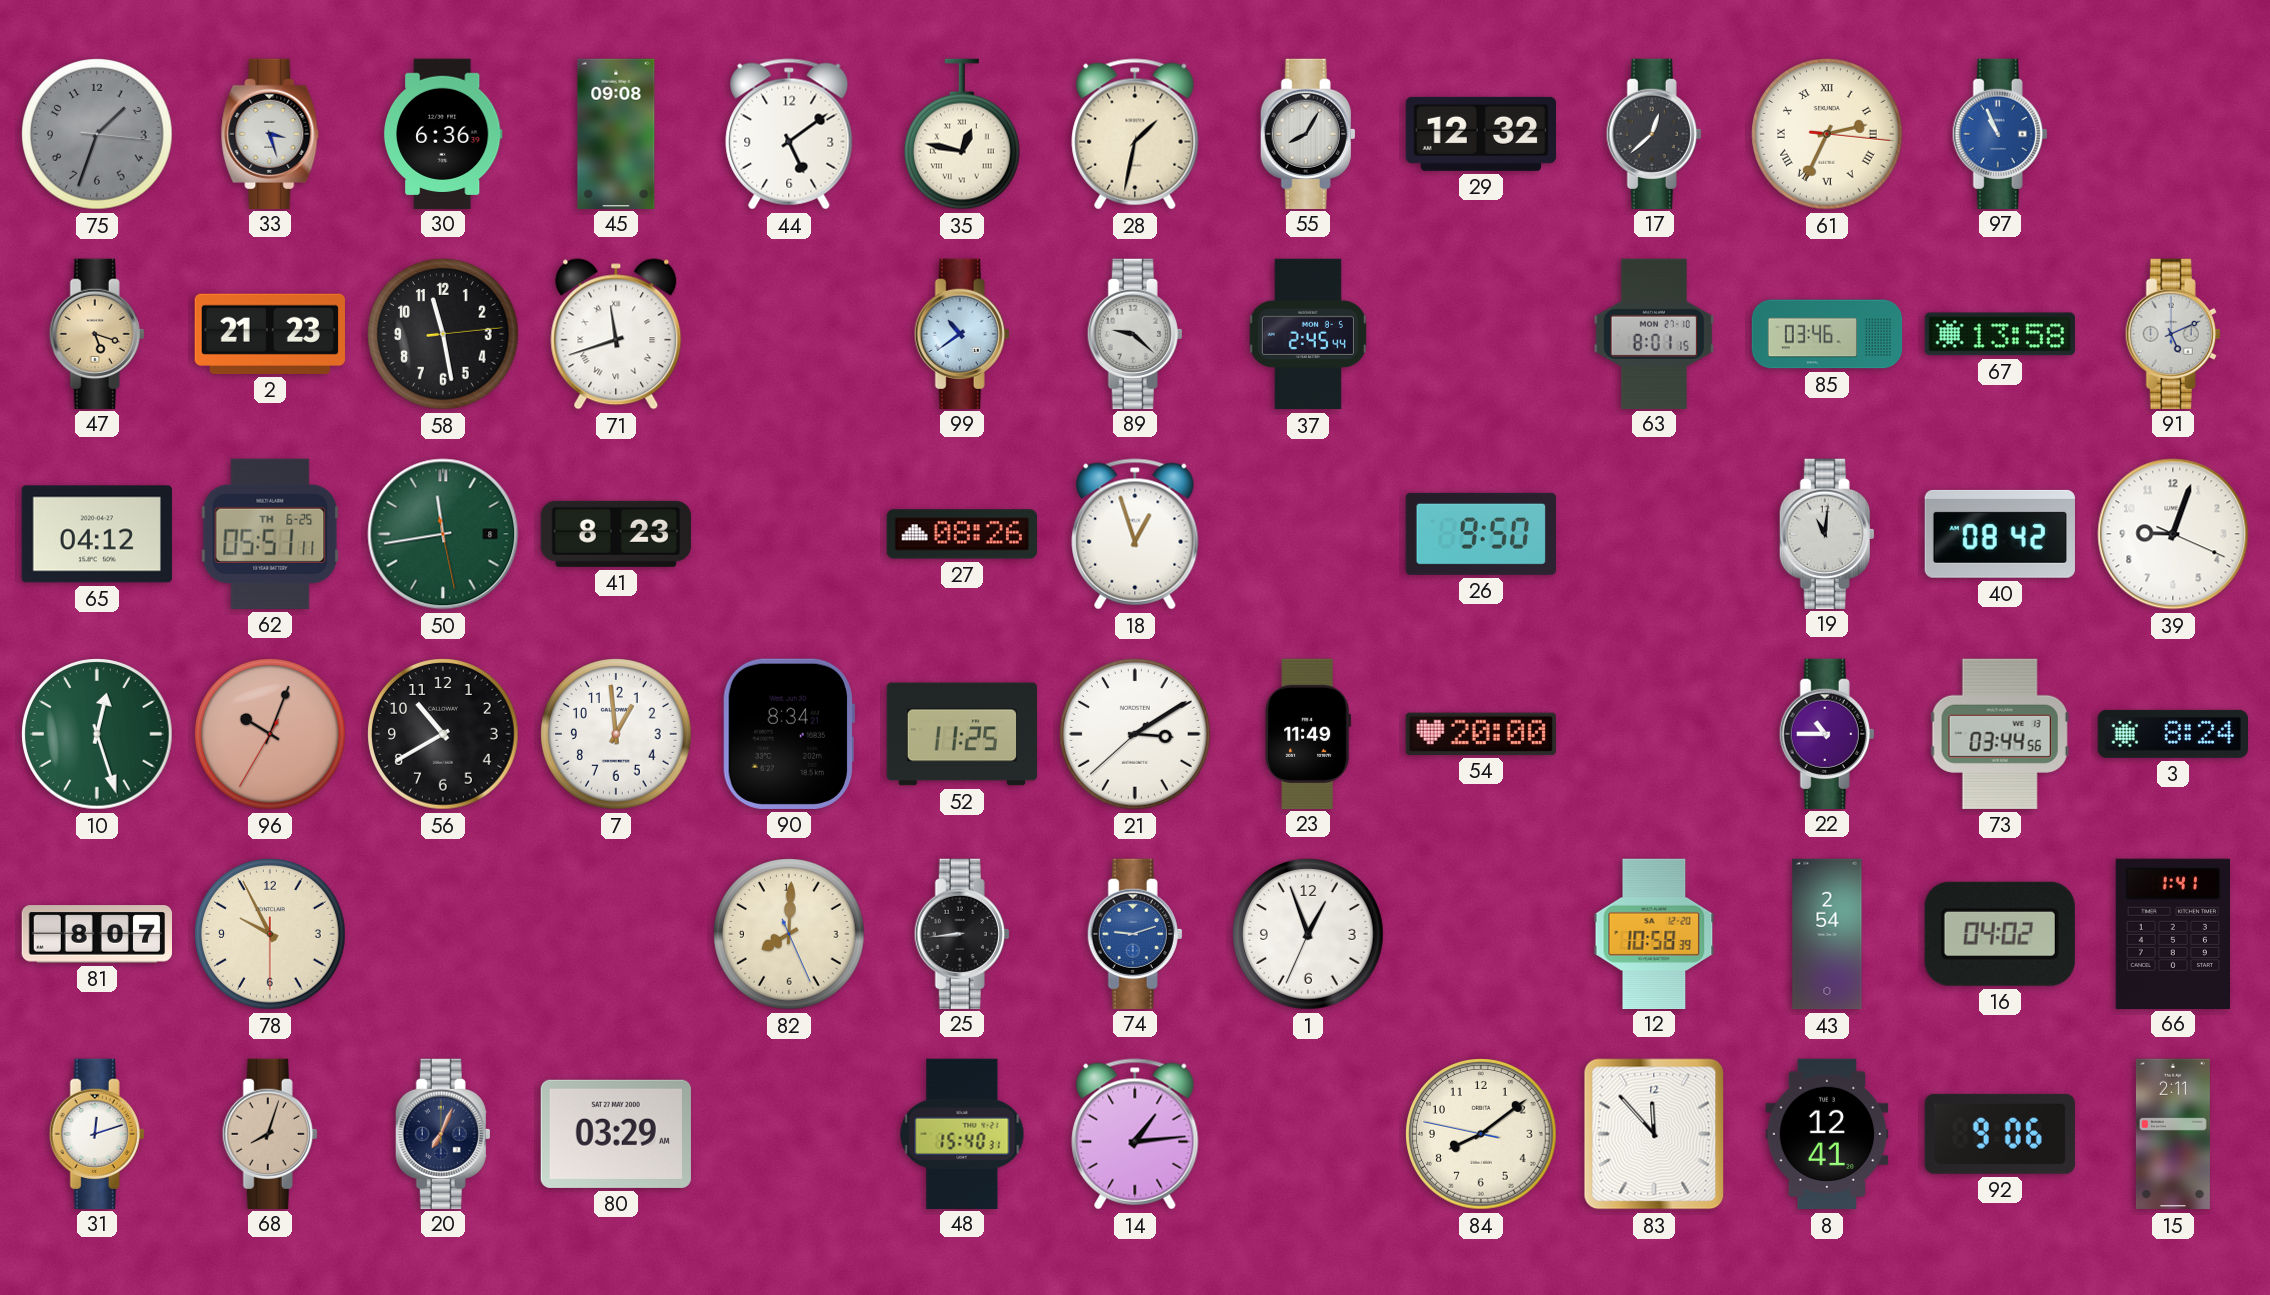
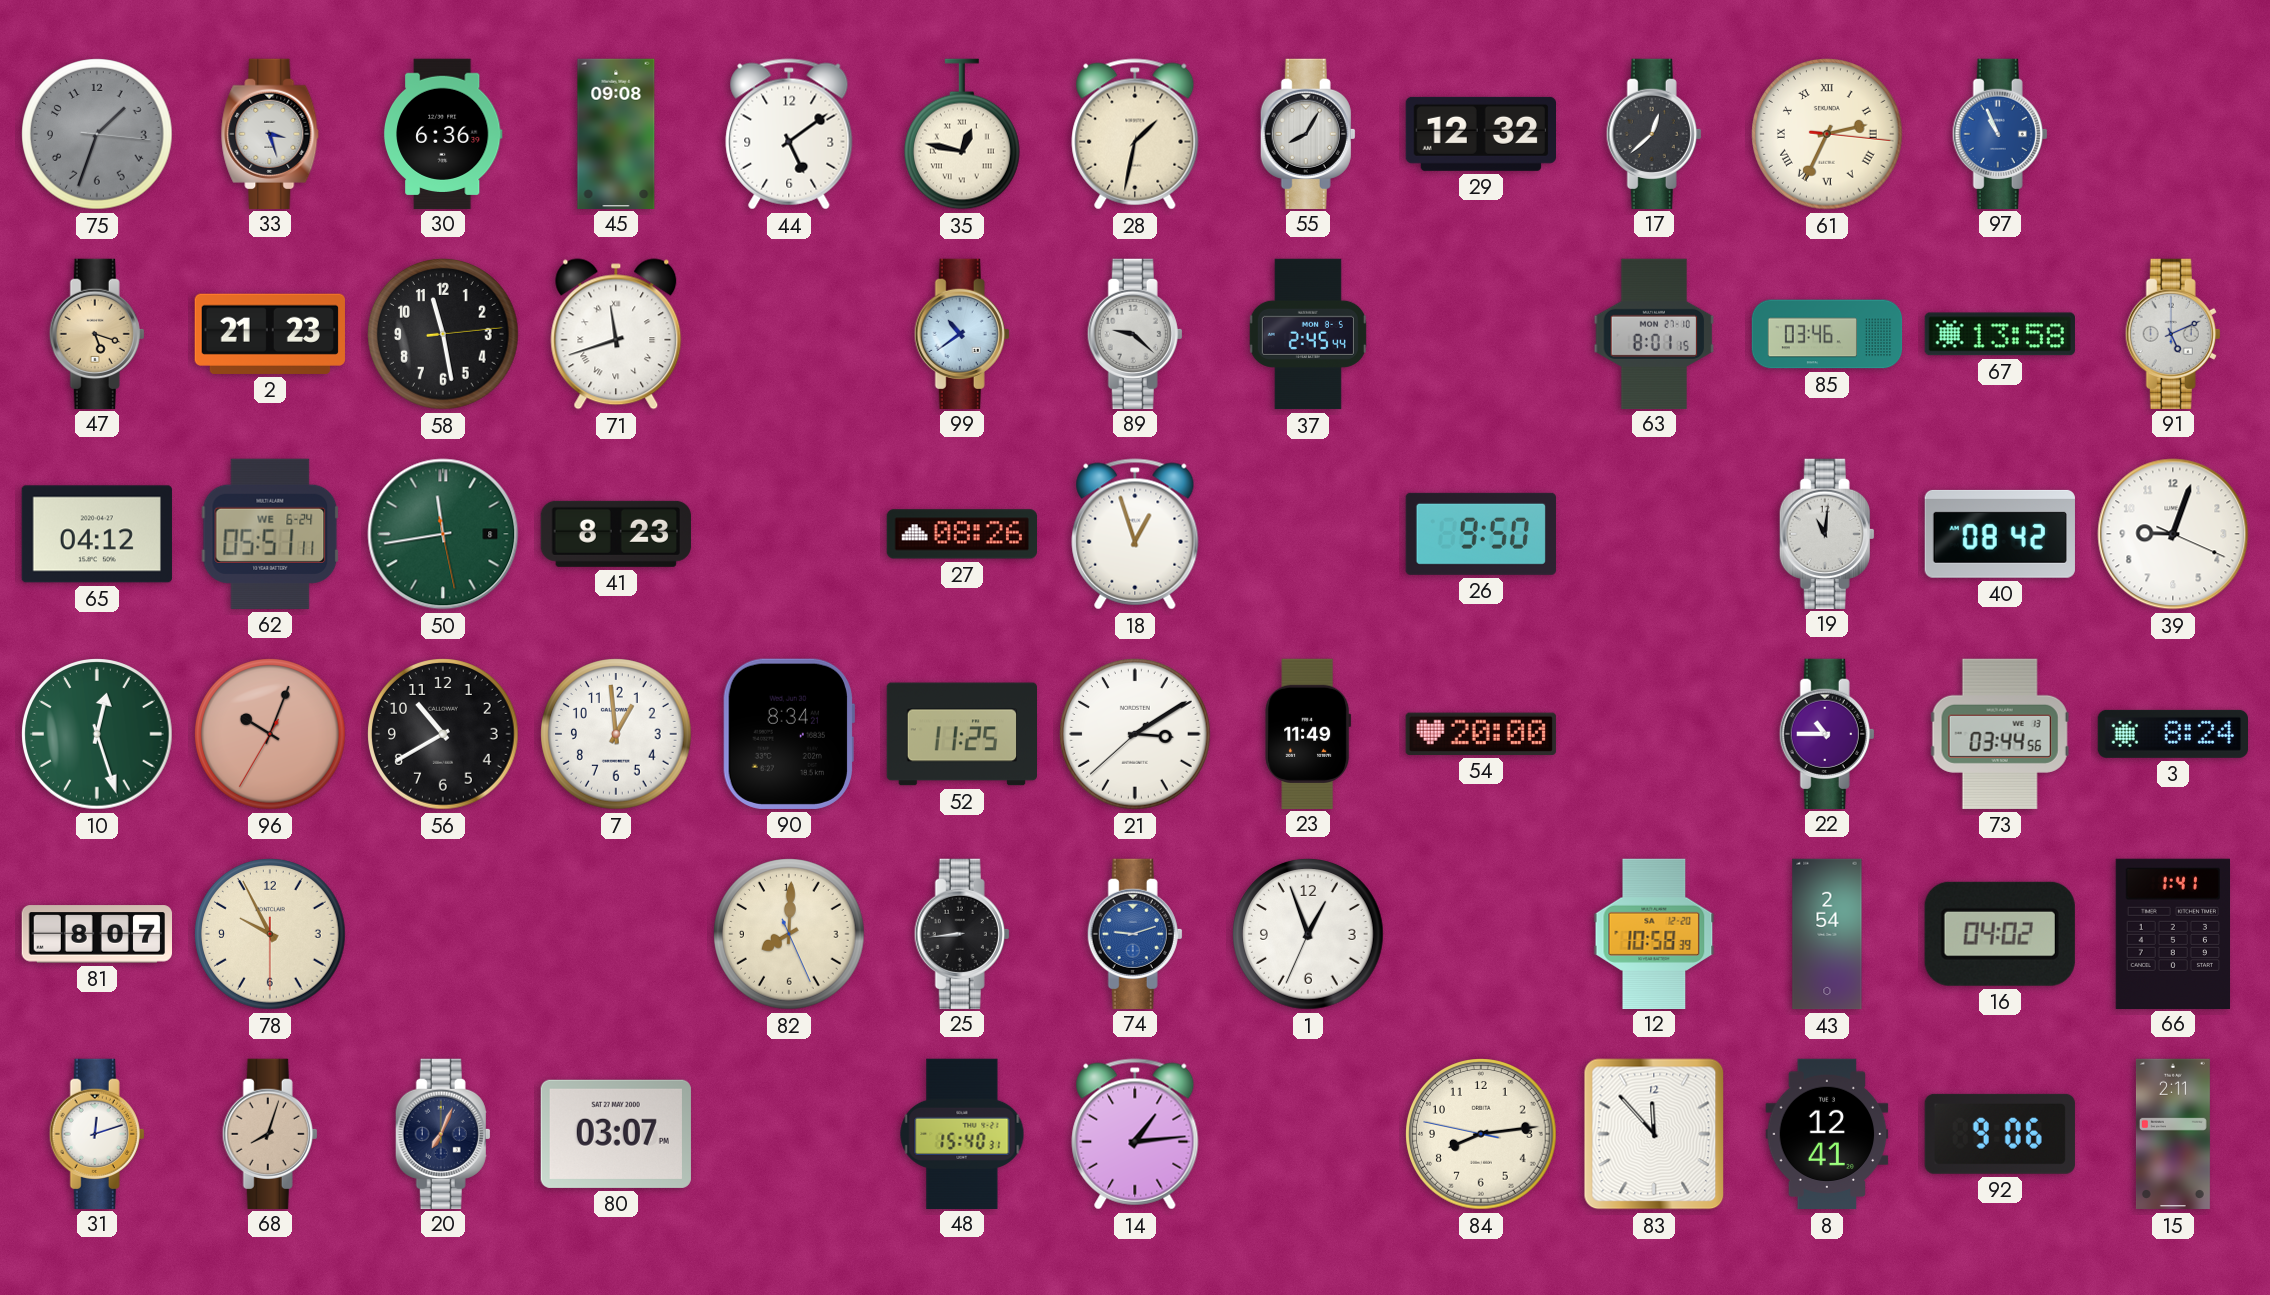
62 date: TH 6-25 -> WE 6-24 (270, 534)
80: 03:29 -> 03:07 (616, 1134)
84: 8:08 -> 8:13 (1481, 1134)
